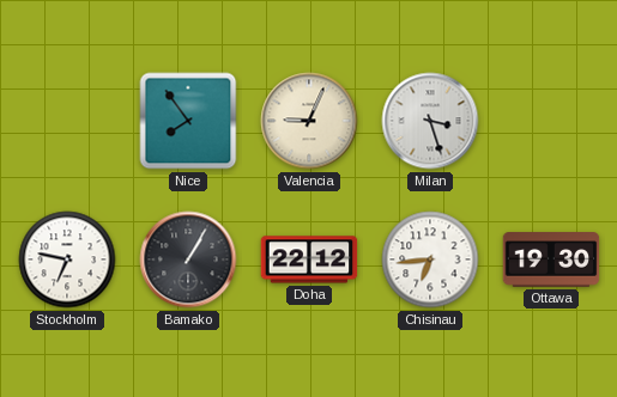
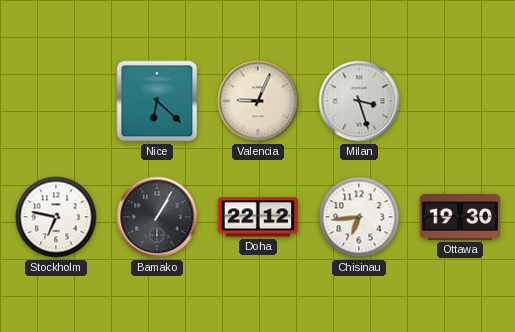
Nice: 7:54 -> 6:22 (157, 101)
